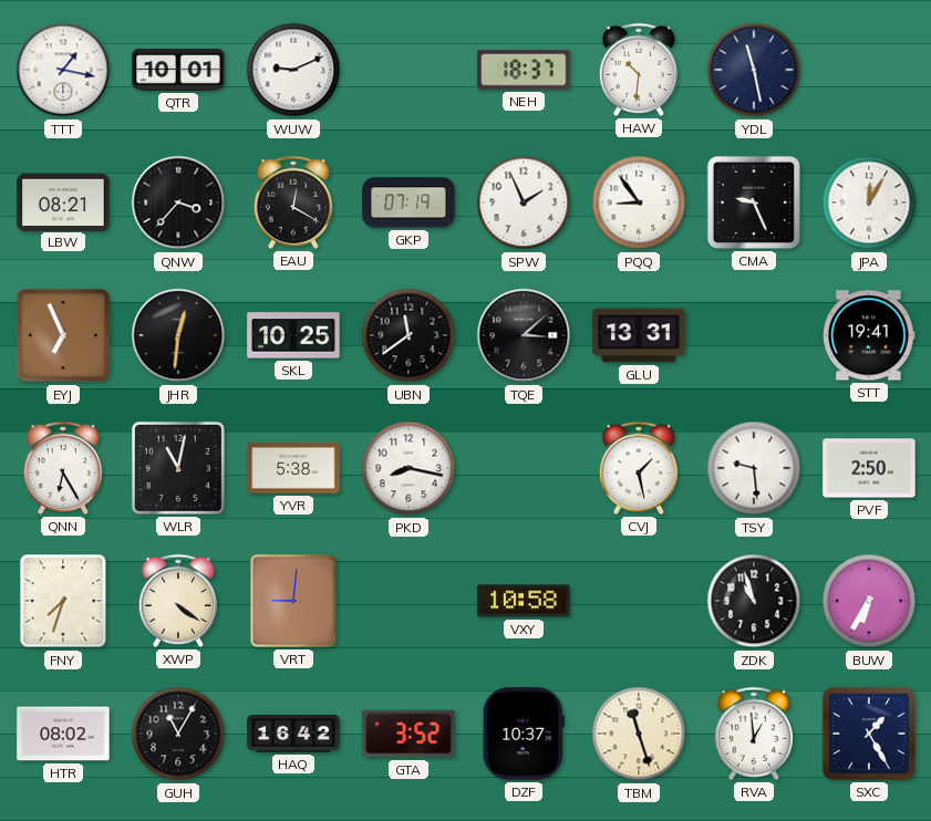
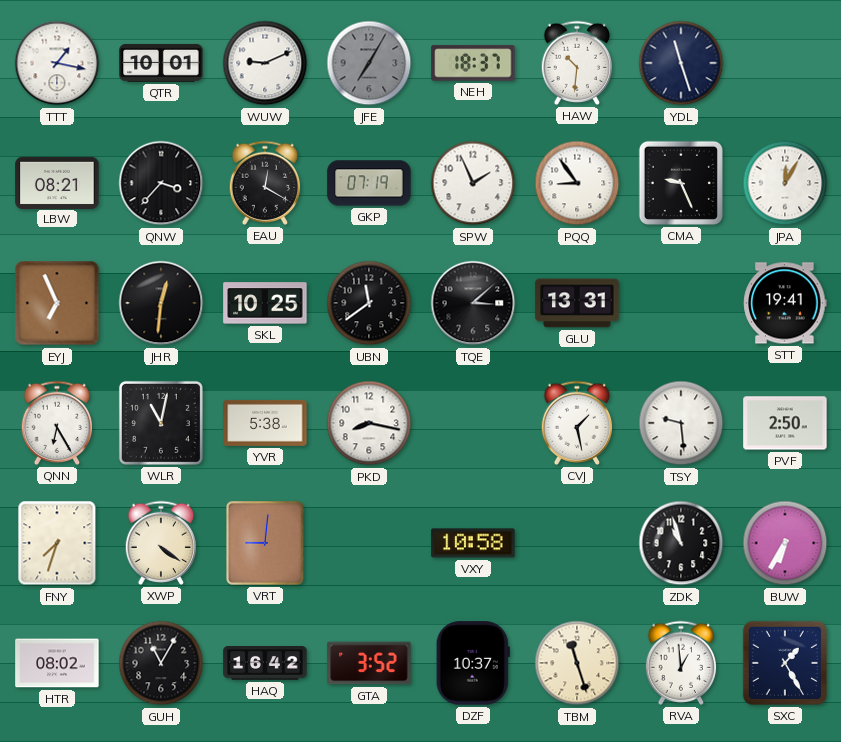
JFE: none -> 7:05 (369, 63)
YDL: 11:28 -> 11:27 (681, 63)
